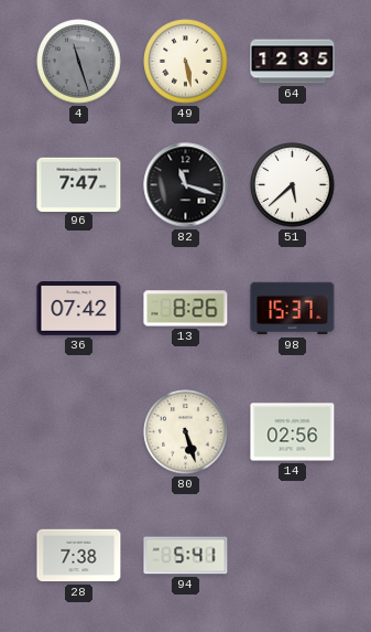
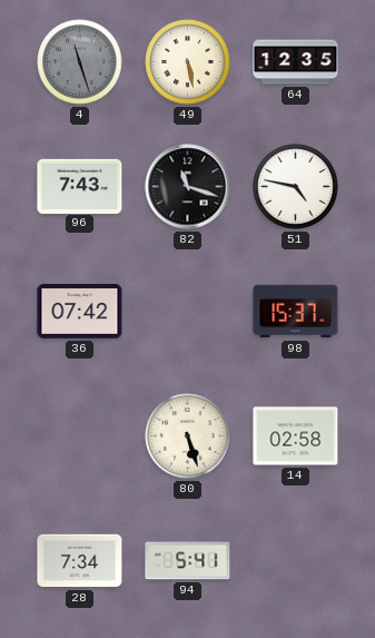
96: 7:47 -> 7:43 (80, 186)
51: 5:38 -> 4:47 (296, 187)
13: 8:26 -> none (186, 309)
14: 02:56 -> 02:58 (296, 436)
28: 7:38 -> 7:34 (80, 561)
